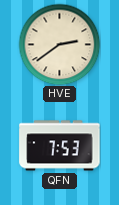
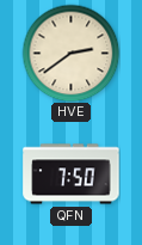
QFN: 7:53 -> 7:50 (72, 174)
